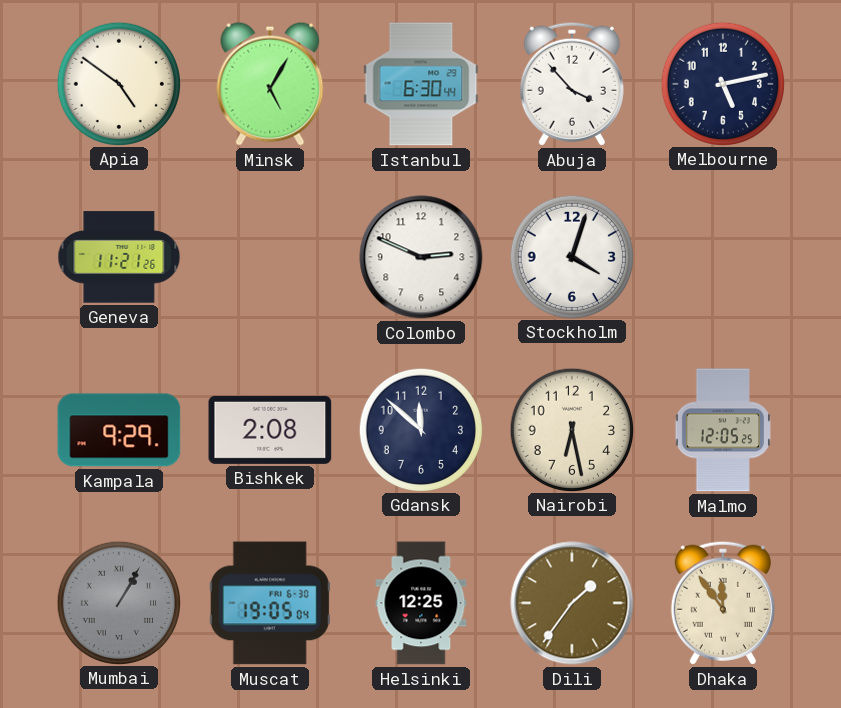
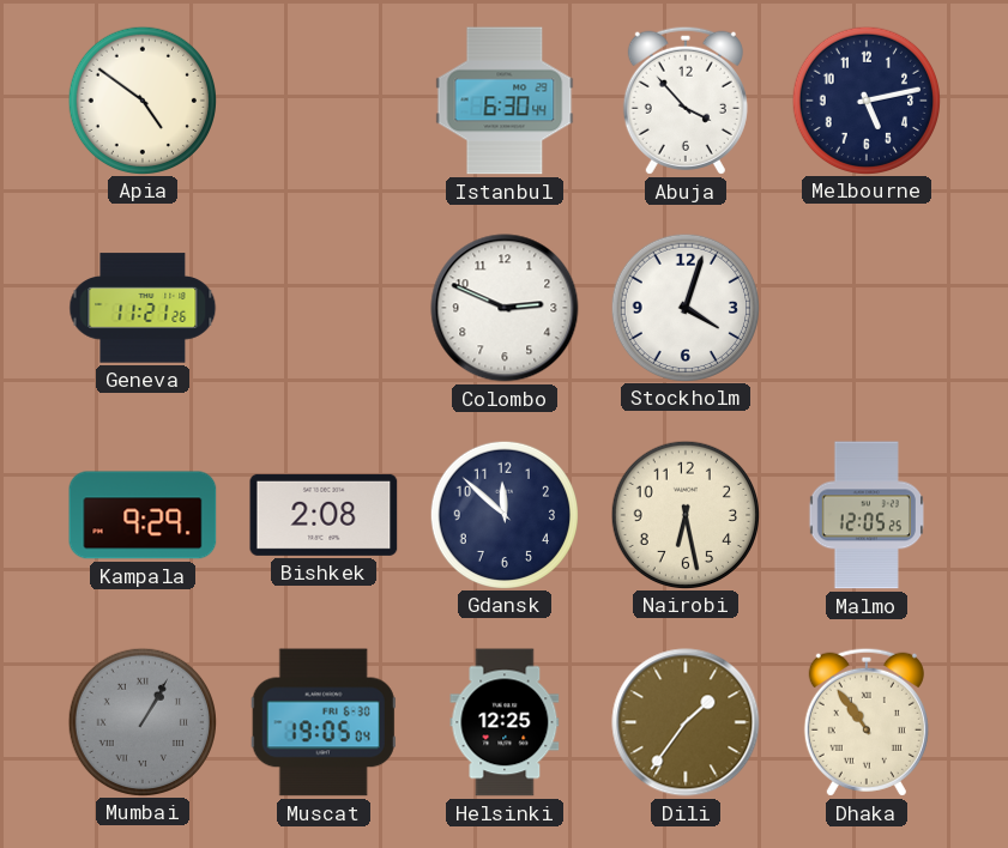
Minsk: 5:05 -> none (270, 84)
Dhaka: 11:54 -> 10:54 (867, 722)
